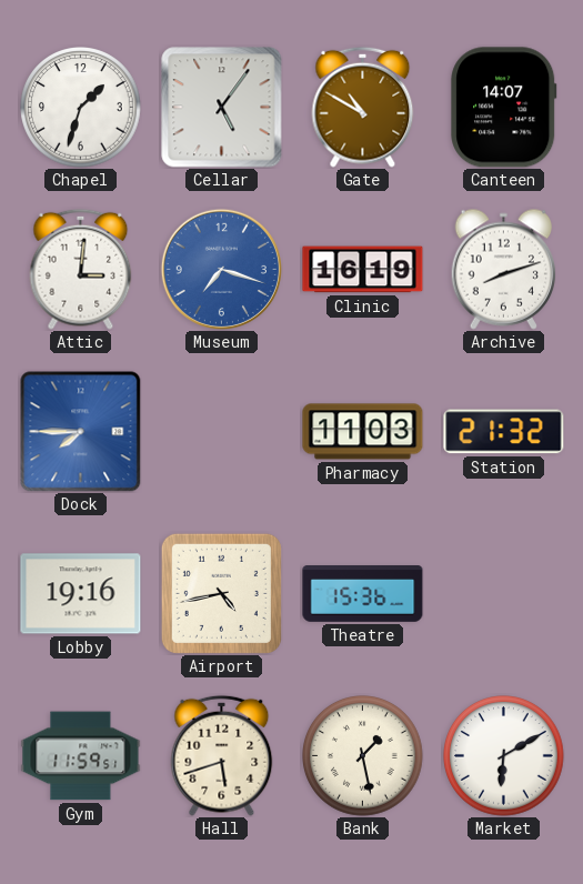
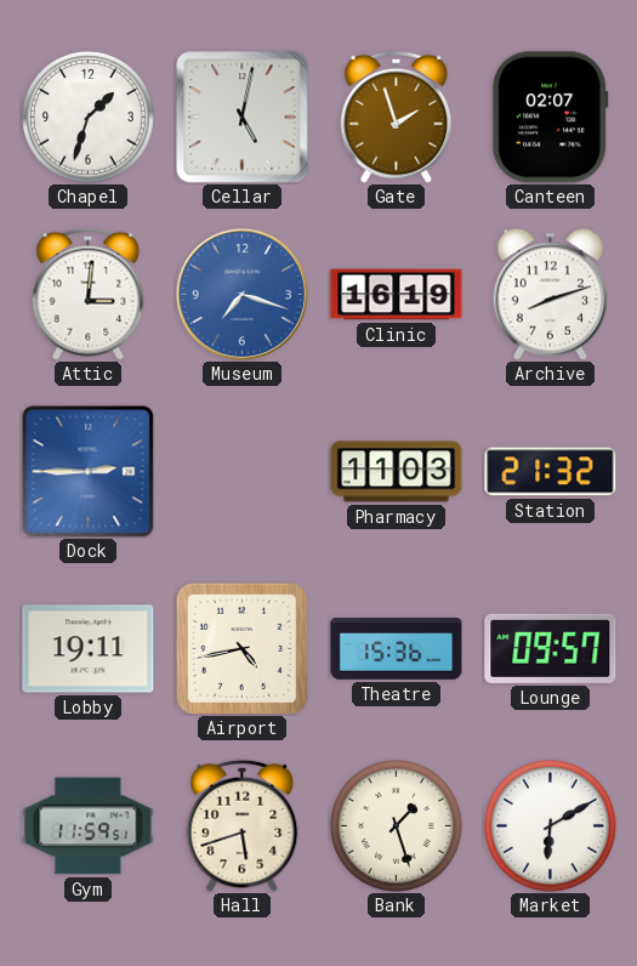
Cellar: 5:06 -> 5:02 (243, 118)
Gate: 10:50 -> 1:57 (397, 117)
Canteen: 14:07 -> 02:07 (551, 118)
Dock: 7:45 -> 2:45 (87, 471)
Lobby: 19:16 -> 19:11 (89, 649)
Lounge: none -> 09:57 (551, 648)
Bank: 1:28 -> 1:27 (397, 826)
